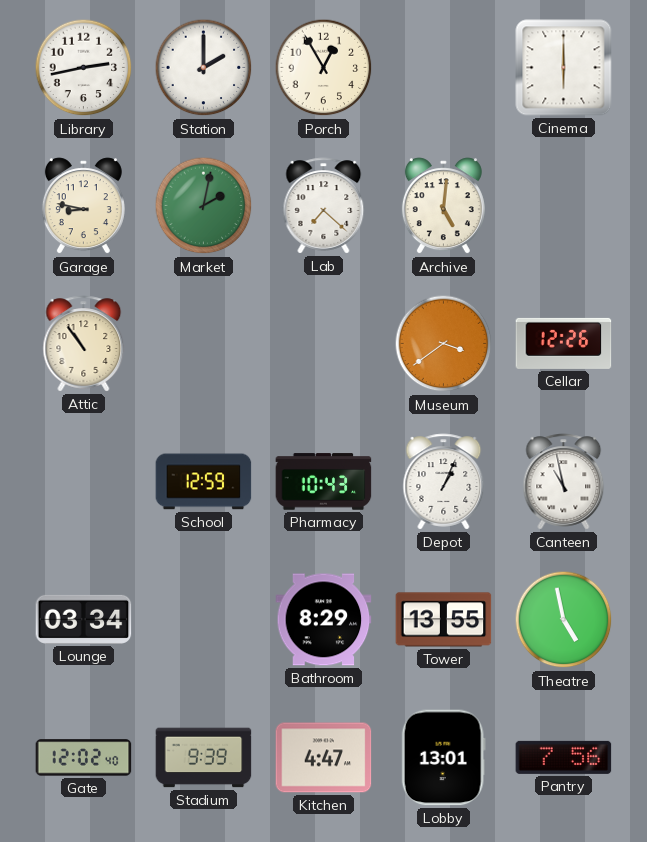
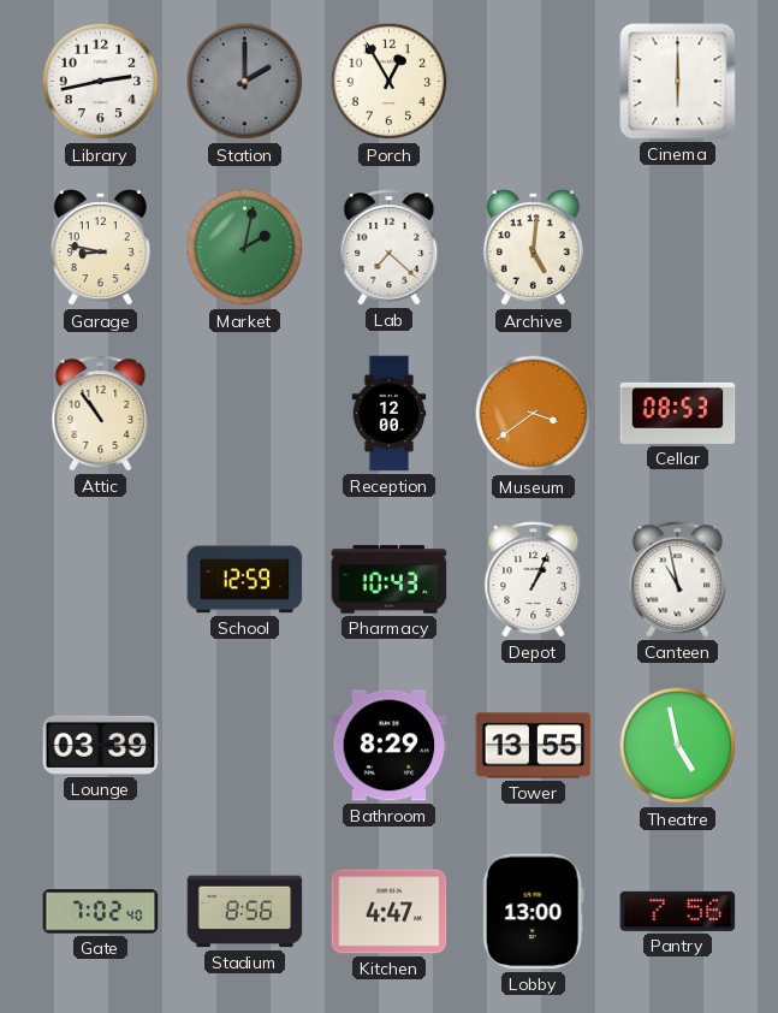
Station dial: white -> grey (245, 82)
Reception: none -> 12:00 (390, 414)
Cellar: 12:26 -> 08:53 (678, 413)
Lounge: 03:34 -> 03:39 (101, 745)
Gate: 12:02 -> 7:02 (101, 912)
Stadium: 9:39 -> 8:56 (245, 912)
Lobby: 13:01 -> 13:00 (533, 912)
